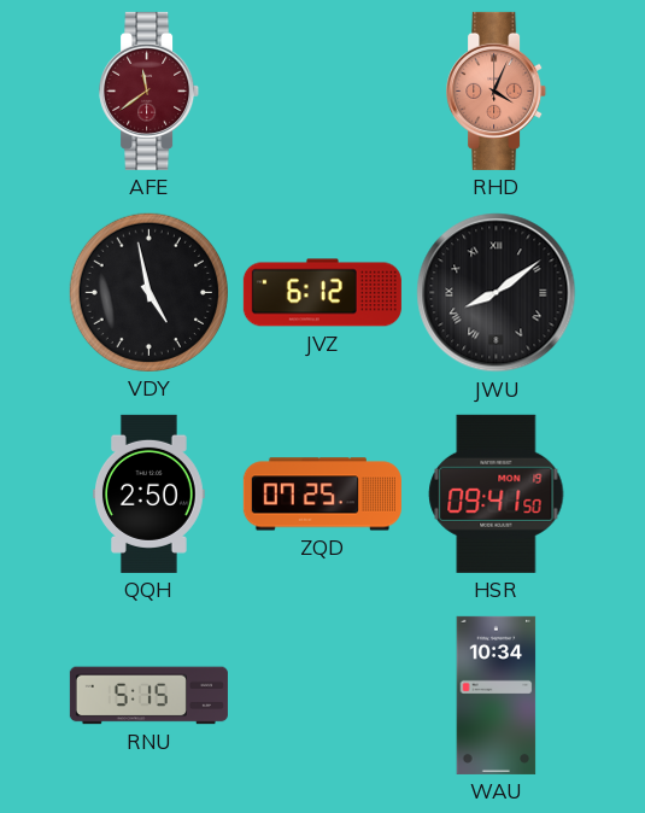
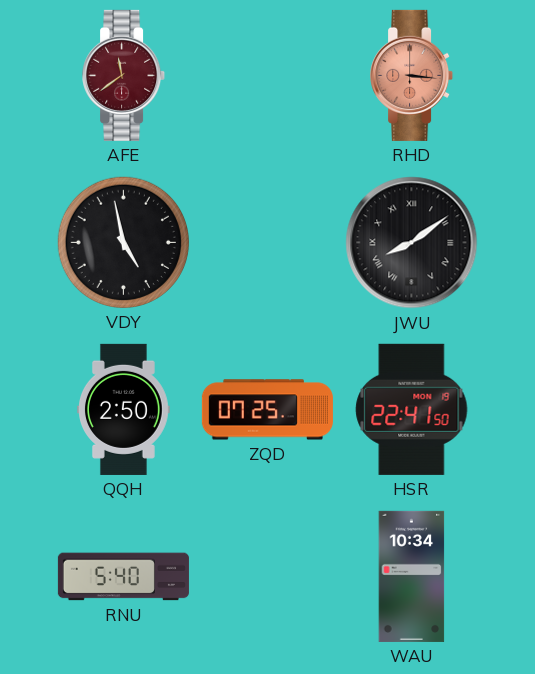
RHD: 4:04 -> 3:16 (412, 75)
JVZ: 6:12 -> none (322, 293)
HSR: 09:41 -> 22:41 (412, 409)
RNU: 5:15 -> 5:40 (123, 577)
